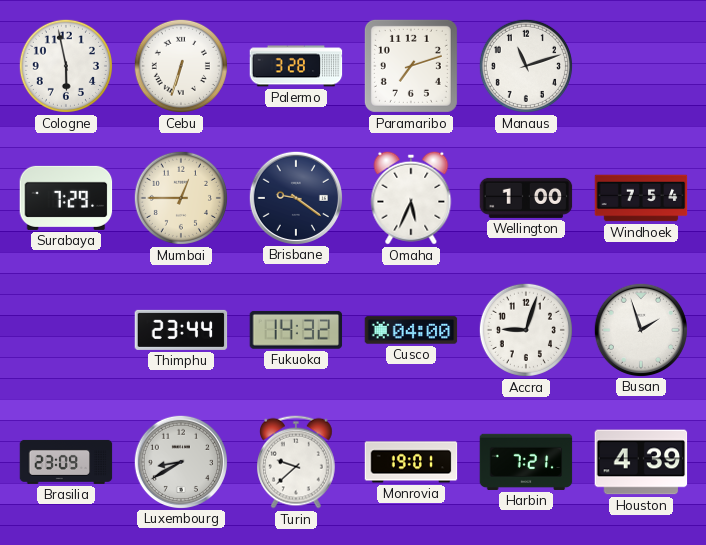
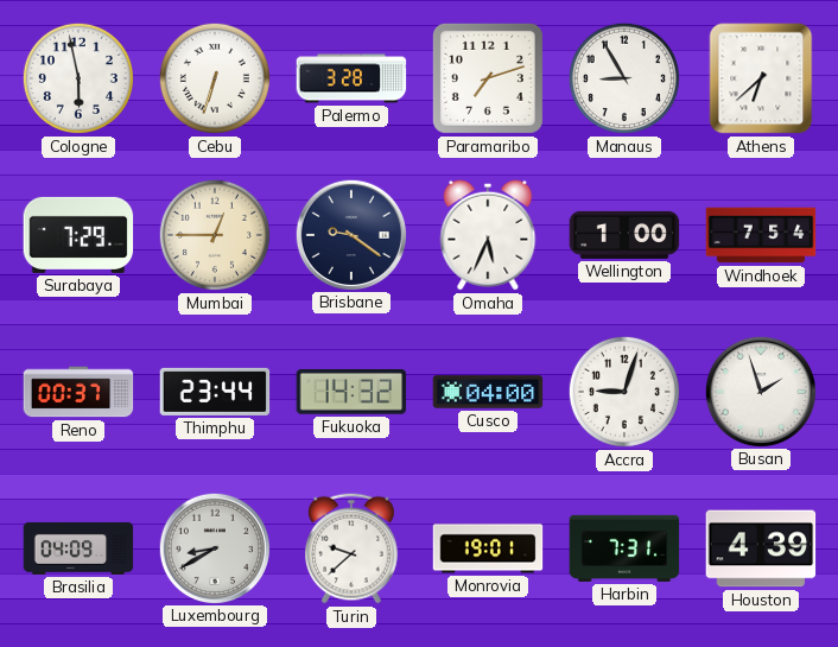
Manaus: 11:12 -> 8:55 (624, 78)
Athens: none -> 6:38 (761, 78)
Reno: none -> 00:37 (78, 392)
Brasilia: 23:09 -> 04:09 (78, 548)
Harbin: 7:21 -> 7:31 (624, 548)
